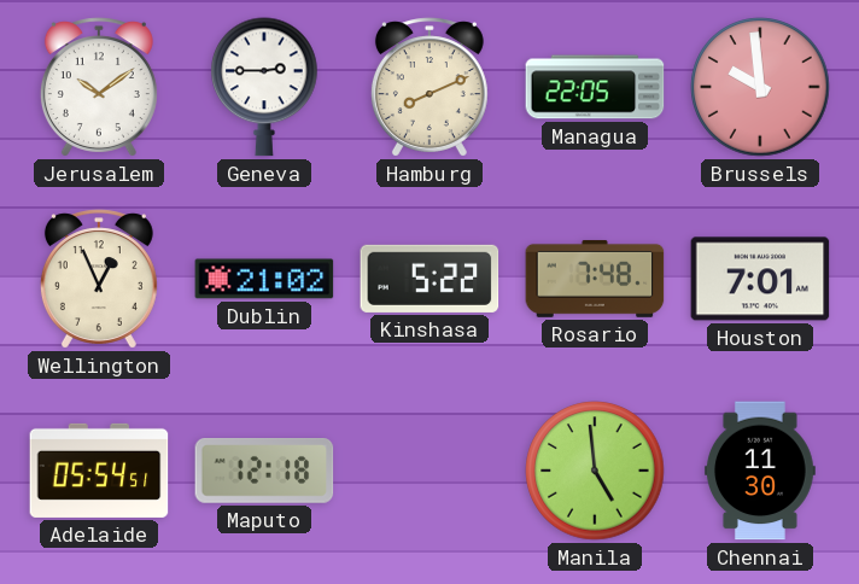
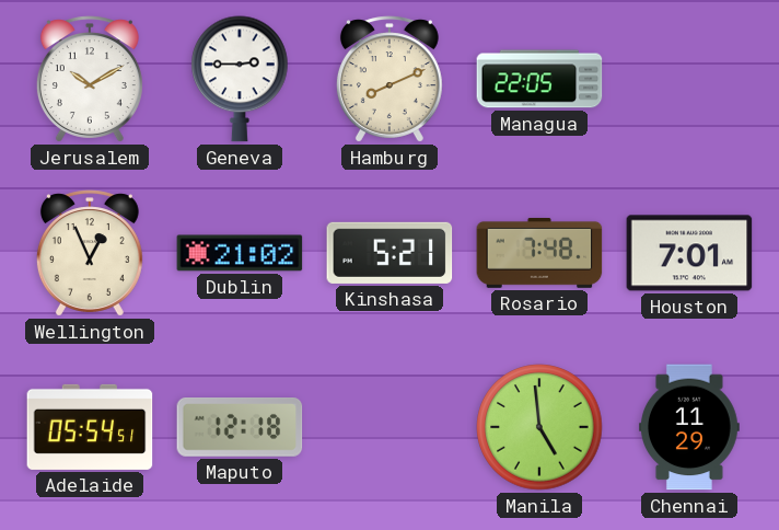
Jerusalem: 10:09 -> 10:10 (90, 79)
Brussels: 9:59 -> none (760, 87)
Kinshasa: 5:22 -> 5:21 (389, 253)
Chennai: 11:30 -> 11:29 (689, 427)
